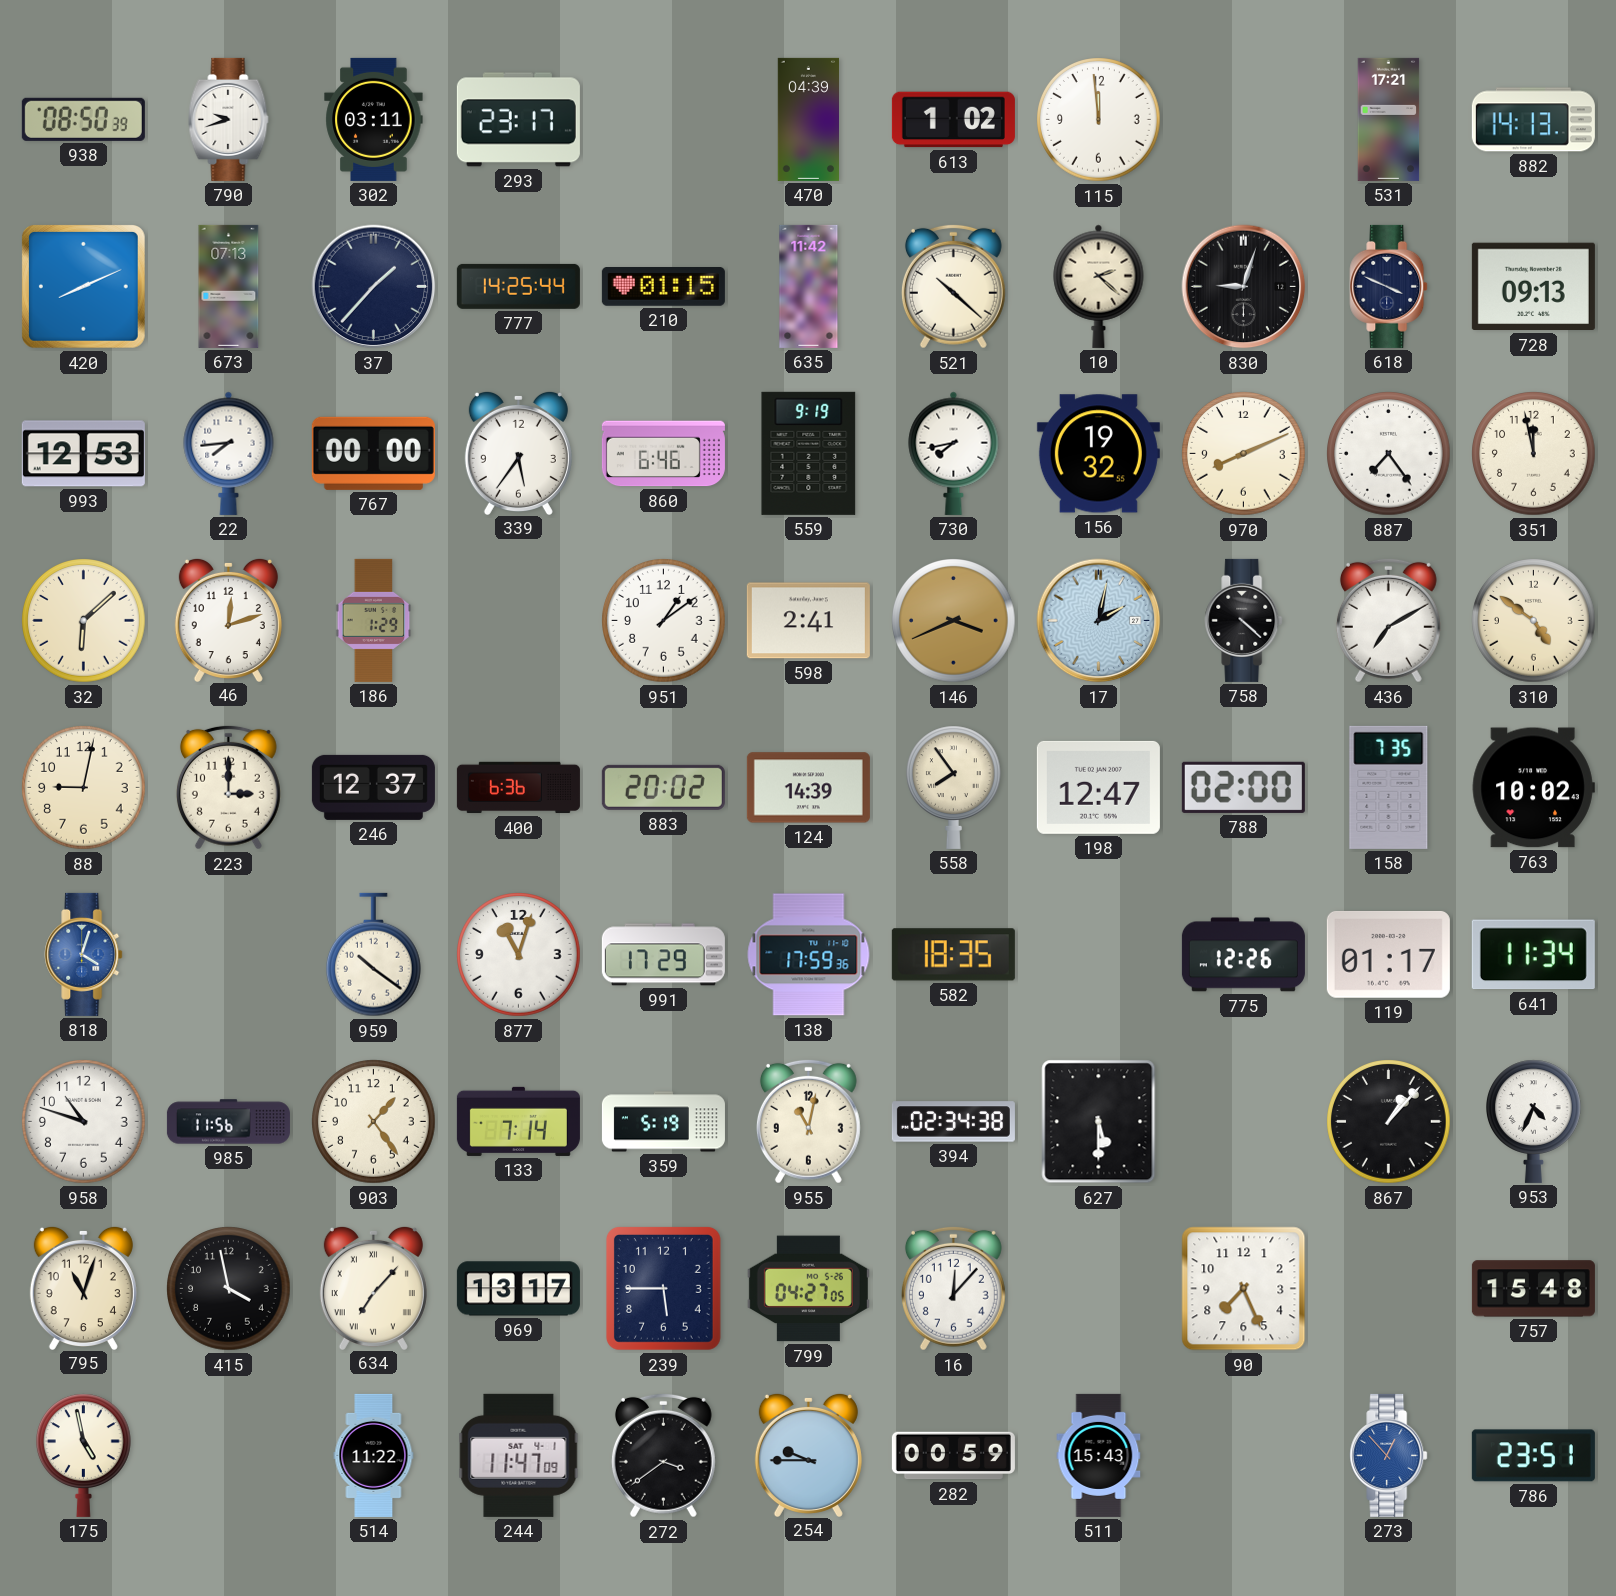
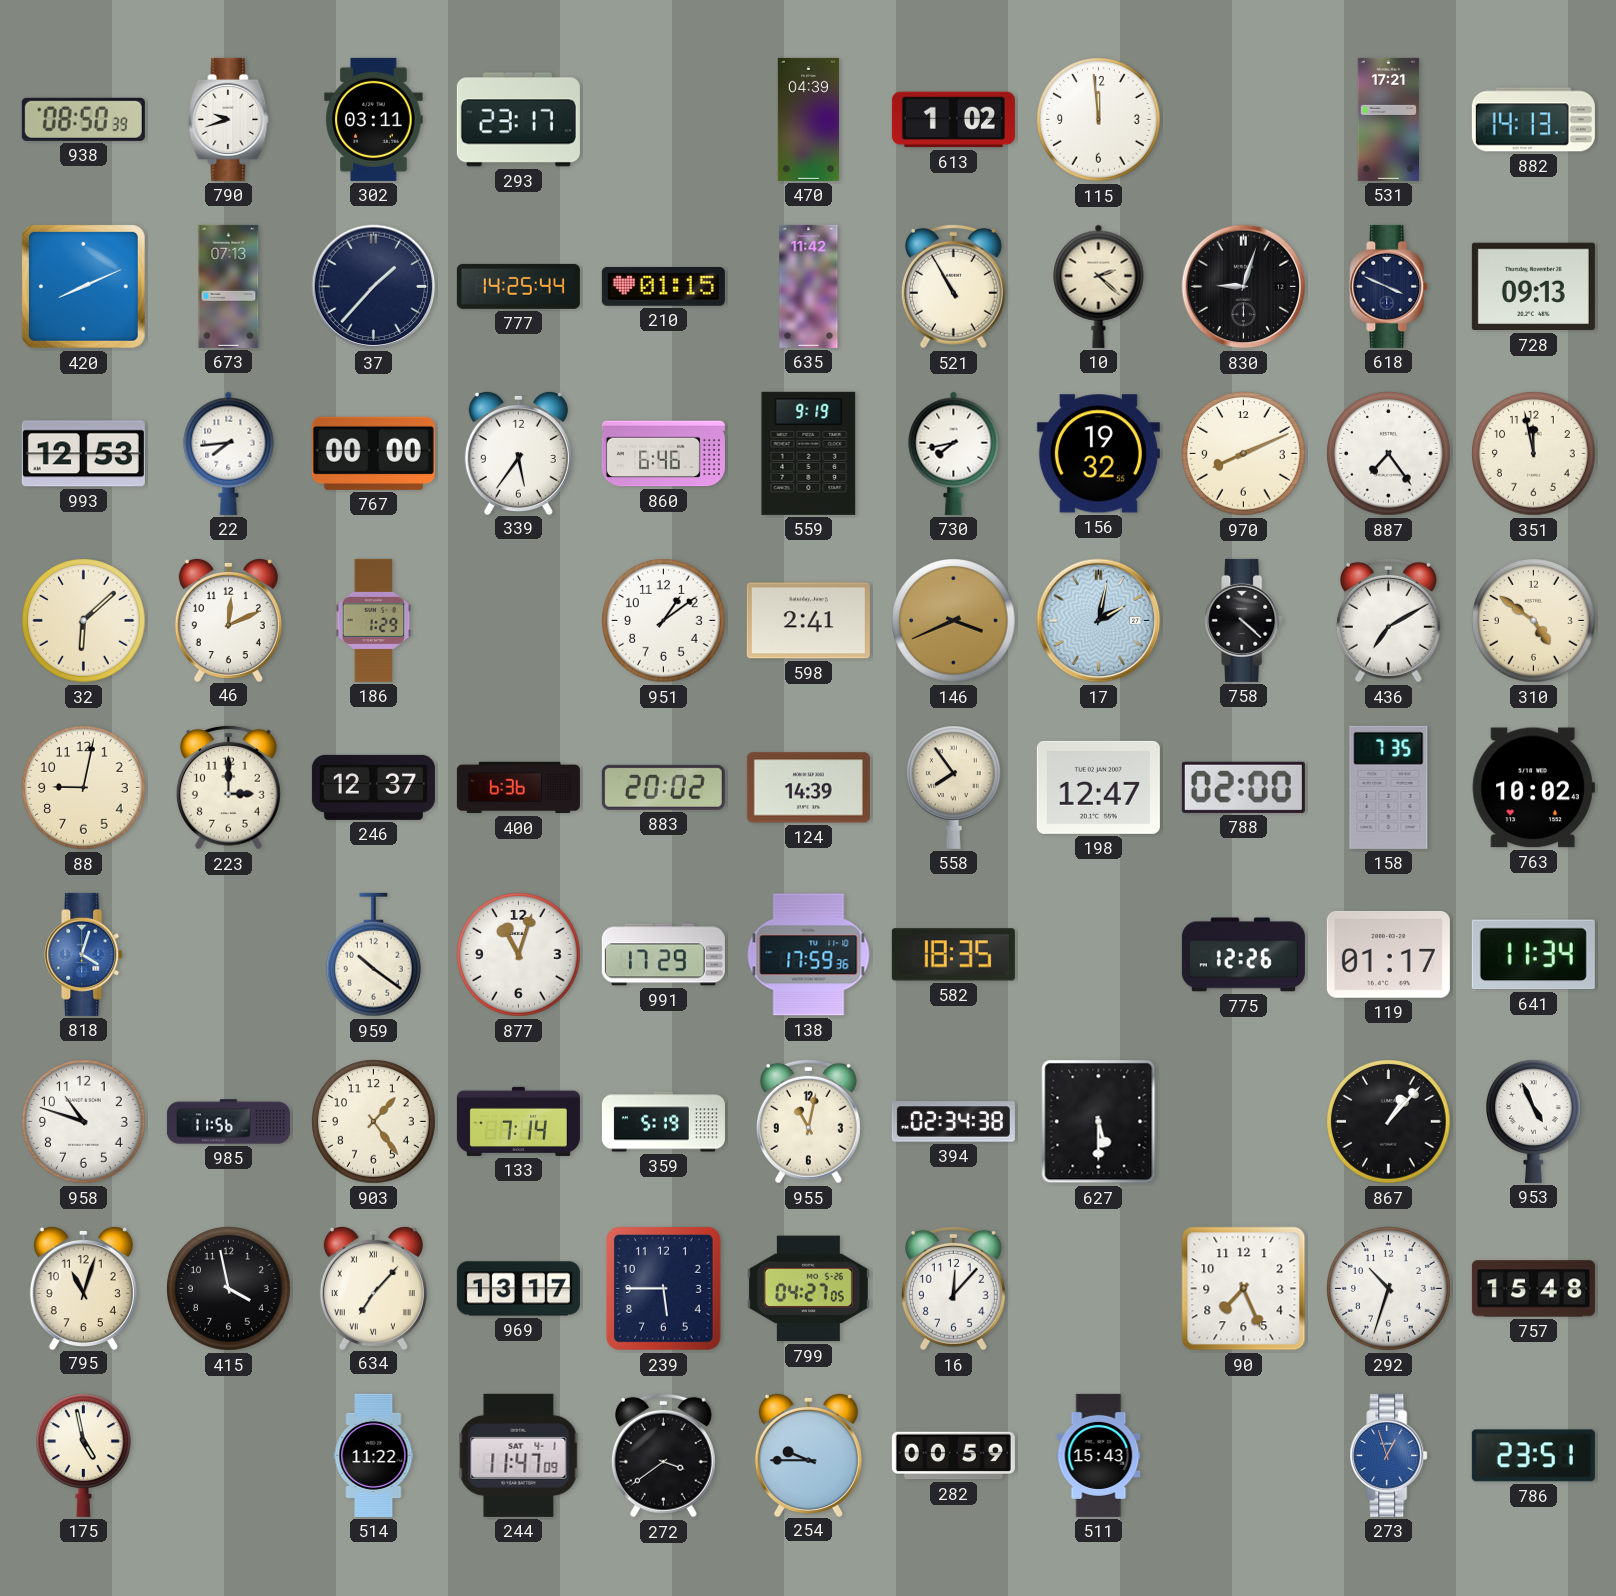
521: 10:22 -> 10:55 (953, 286)
46: 12:12 -> 12:11 (228, 619)
953: 4:34 -> 4:56 (1534, 1121)
292: none -> 10:33 (1389, 1289)
273: 12:53 -> 12:57 (1389, 1455)
